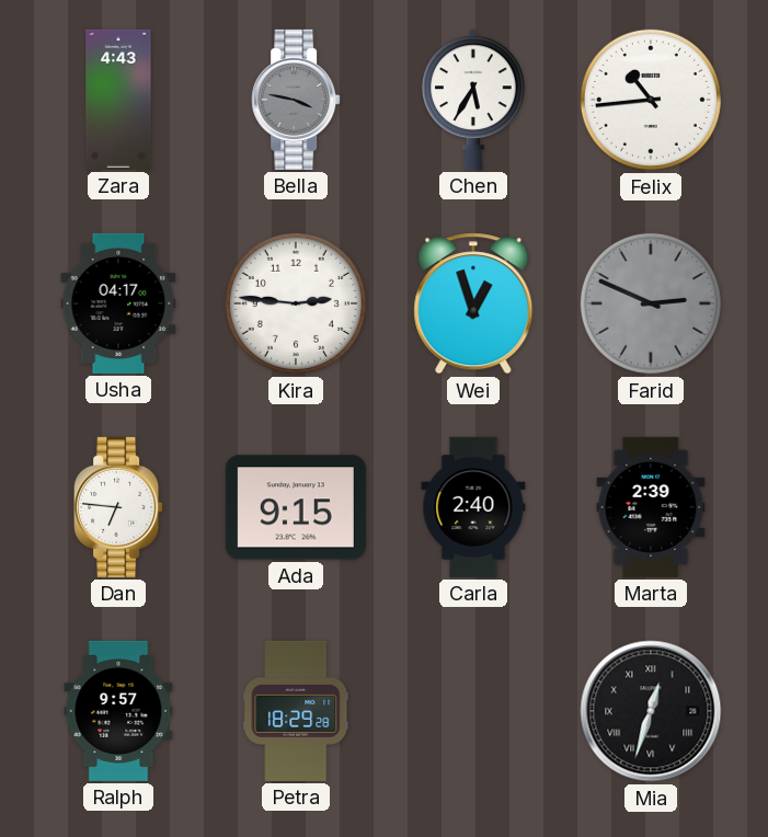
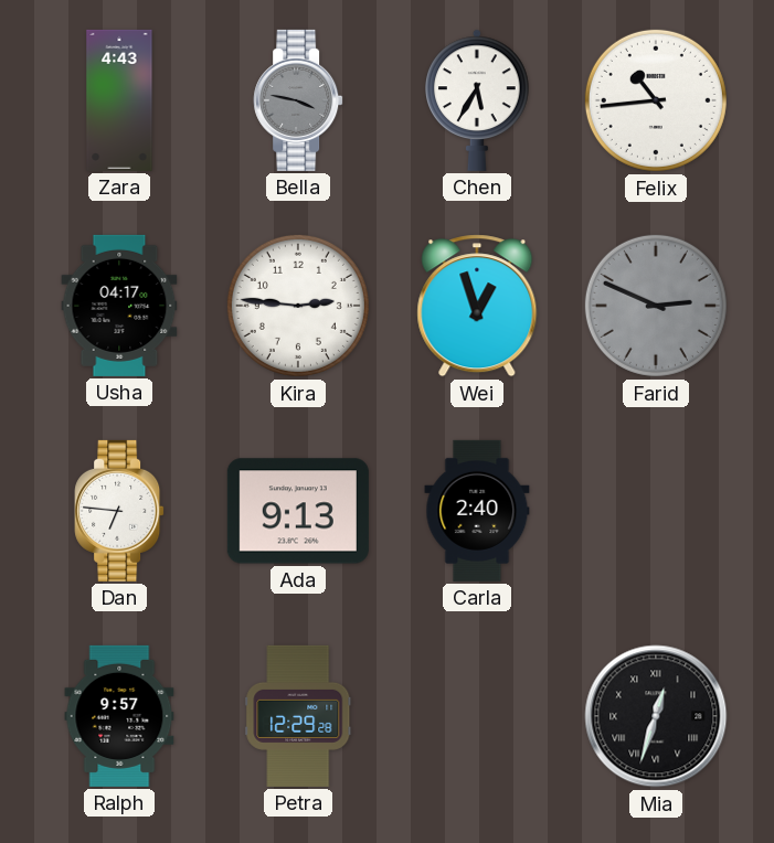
Ada: 9:15 -> 9:13 (298, 511)
Marta: 2:39 -> none (651, 507)
Petra: 18:29 -> 12:29 (298, 716)
